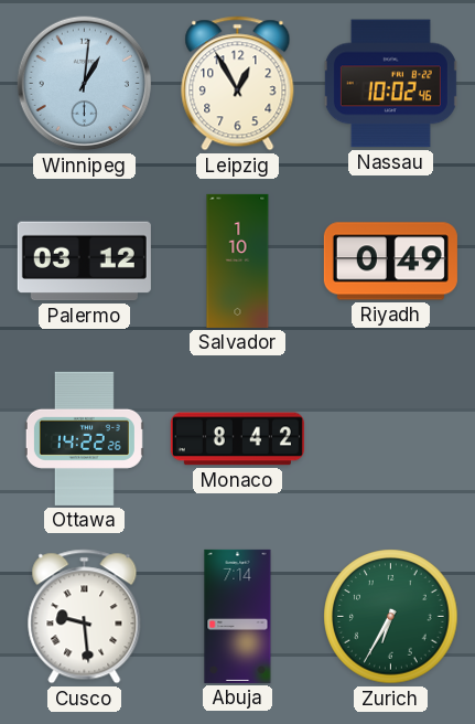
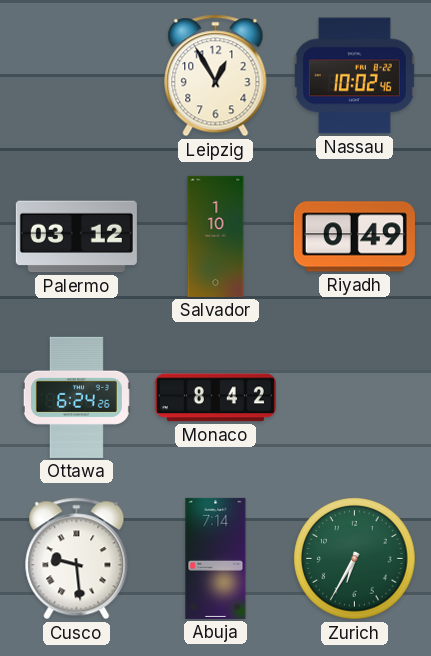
Winnipeg: 1:01 -> none (85, 84)
Ottawa: 14:22 -> 6:24 (76, 397)
